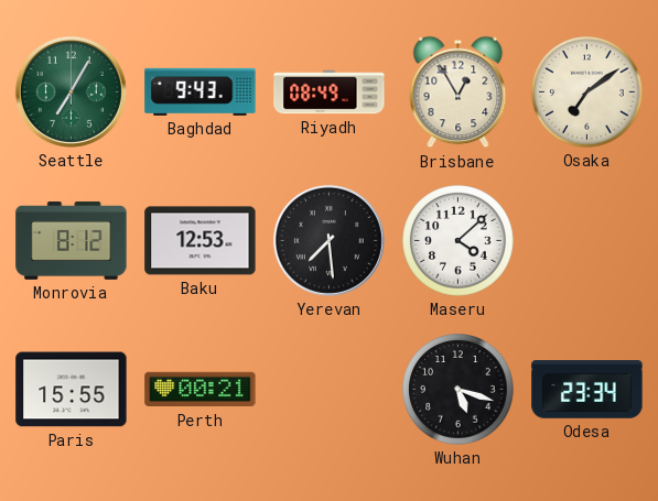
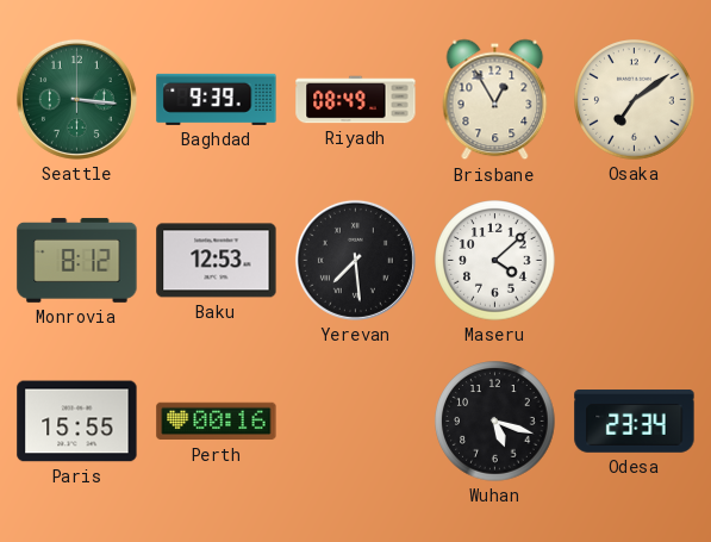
Seattle: 7:05 -> 3:16 (76, 99)
Baghdad: 9:43 -> 9:39 (217, 99)
Perth: 00:21 -> 00:16 (217, 422)
